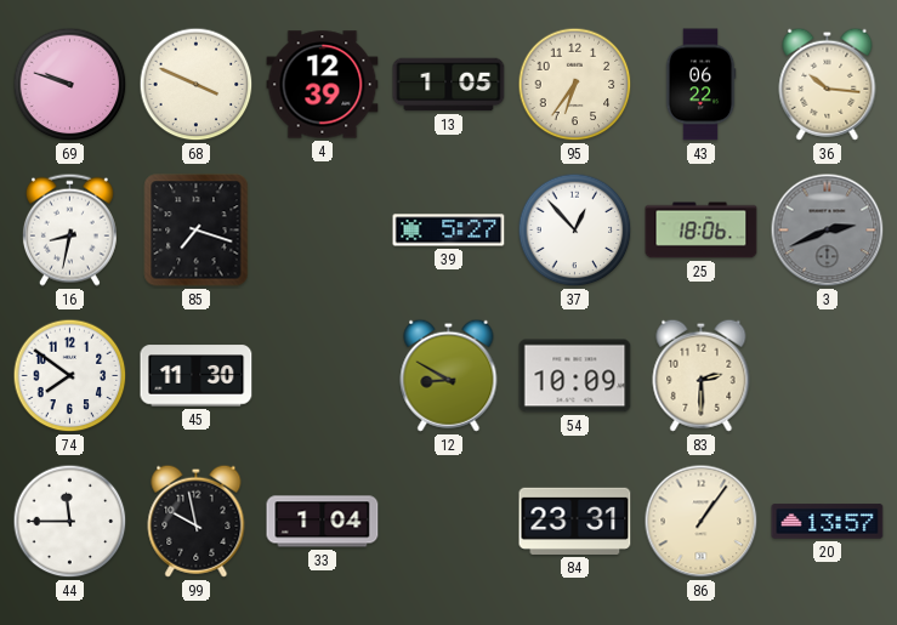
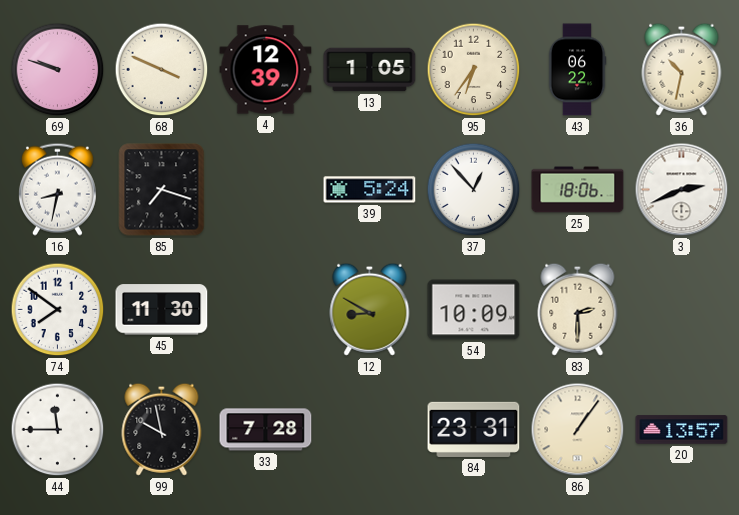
36: 10:16 -> 10:32 (682, 69)
39: 5:27 -> 5:24 (370, 190)
3 dial: grey -> white (682, 190)
33: 1:04 -> 7:28 (266, 430)
